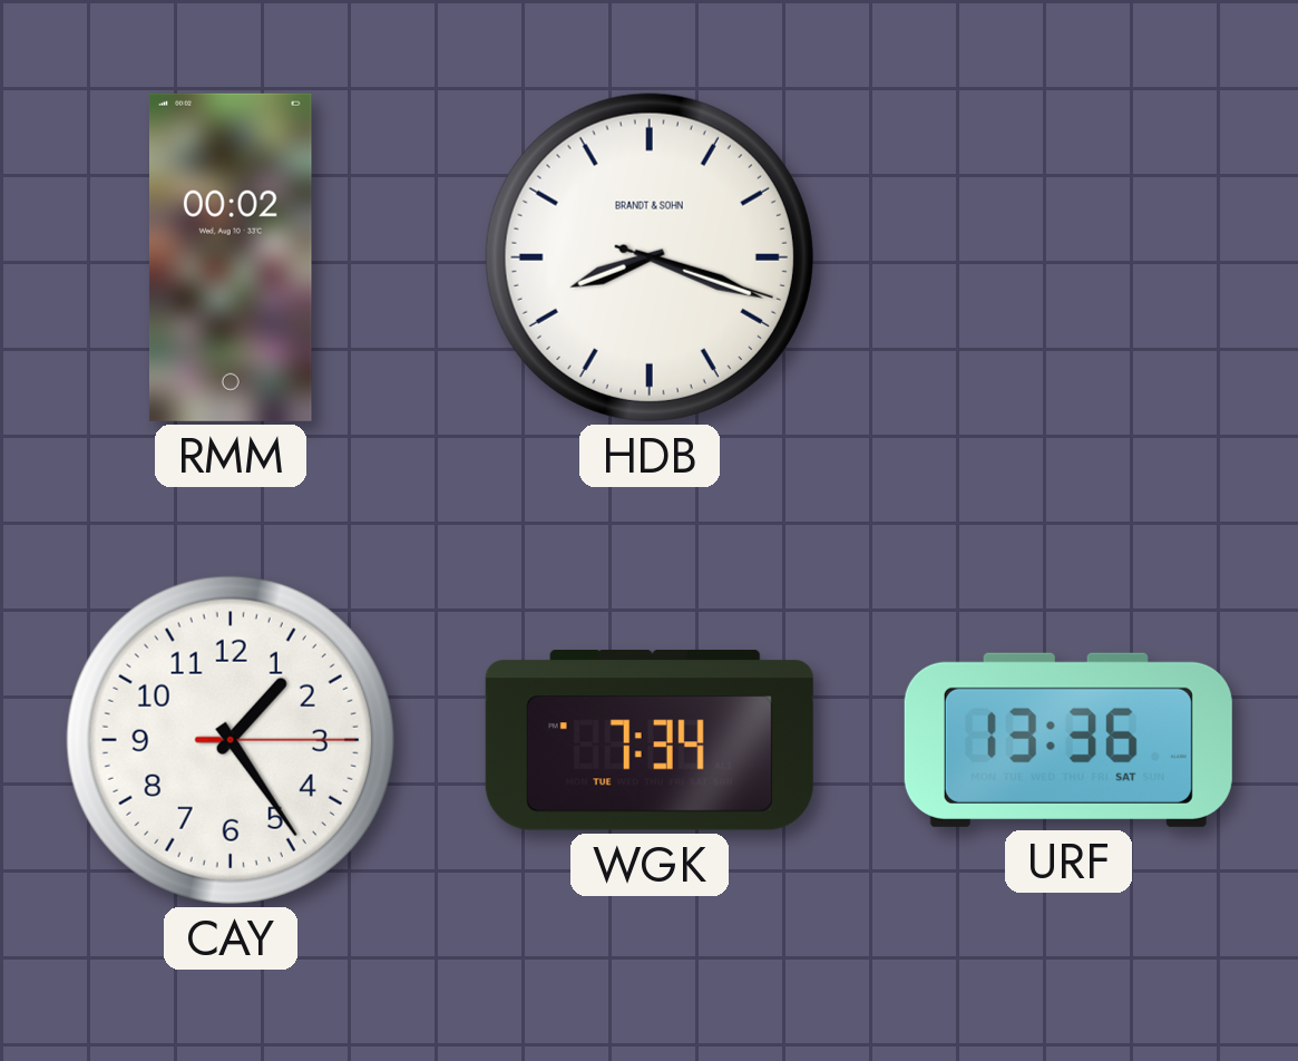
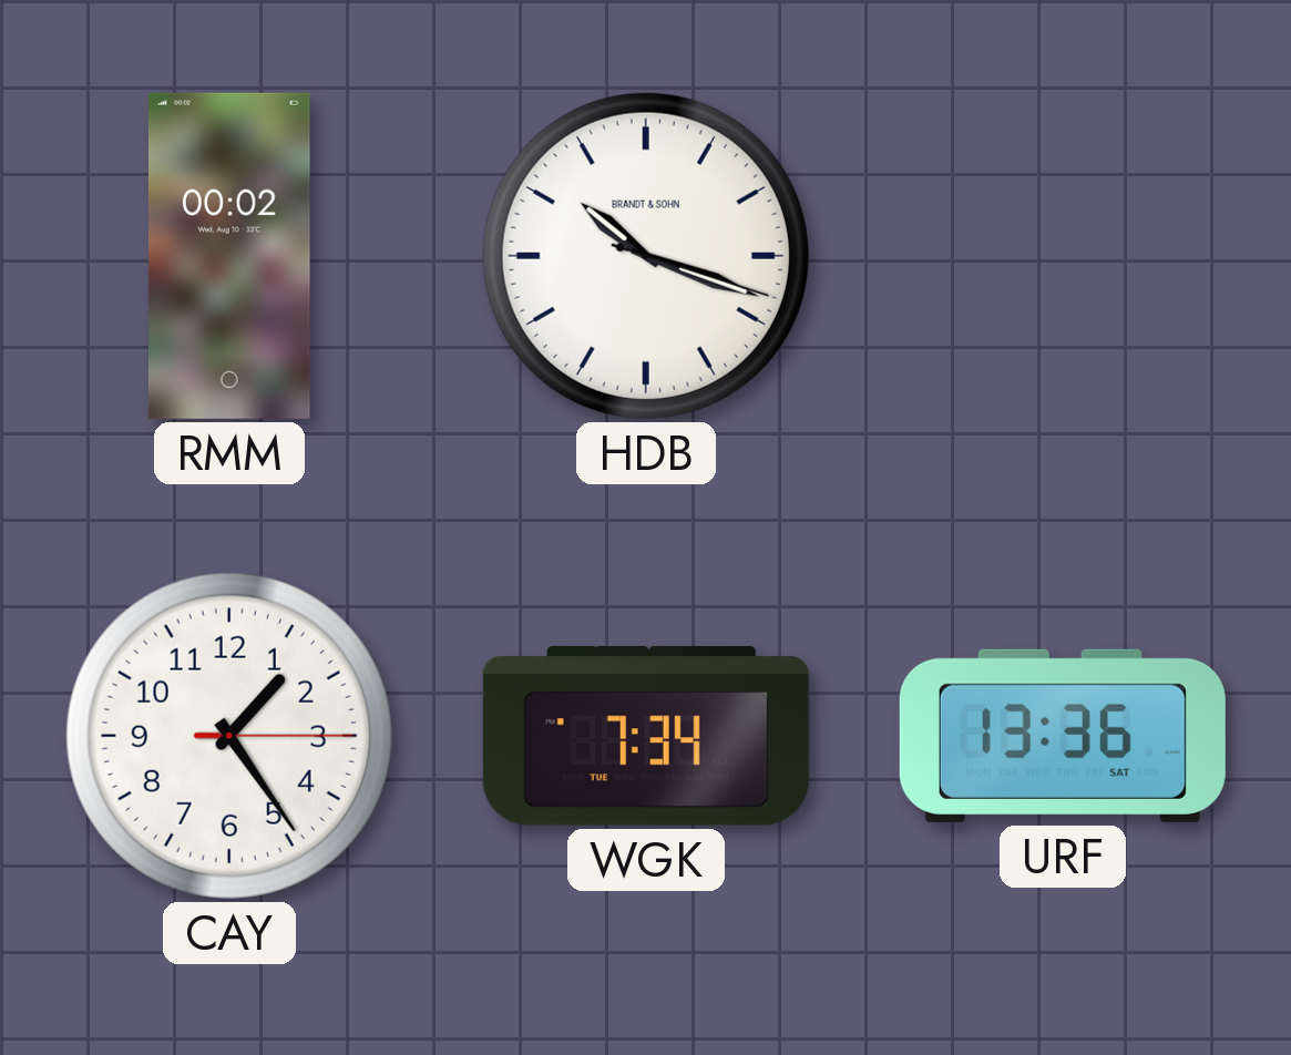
HDB: 8:18 -> 10:18 (646, 256)
